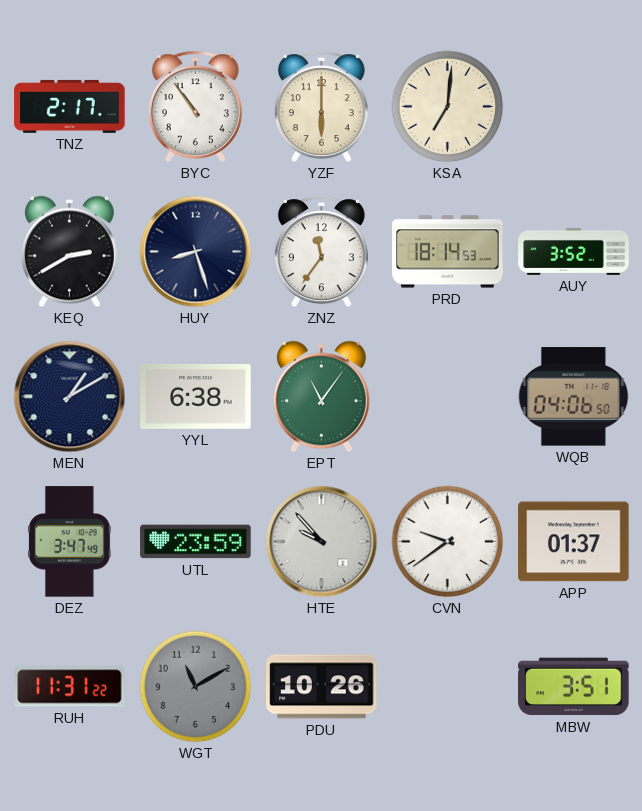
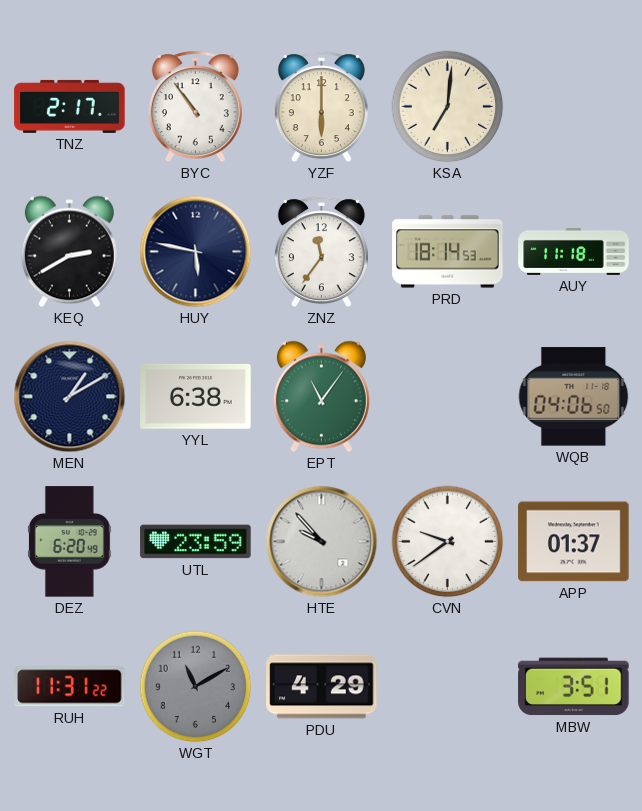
HUY: 8:27 -> 5:47 (196, 252)
AUY: 3:52 -> 11:18 (574, 251)
DEZ: 3:47 -> 6:20 (70, 542)
PDU: 10:26 -> 4:29 (322, 687)
